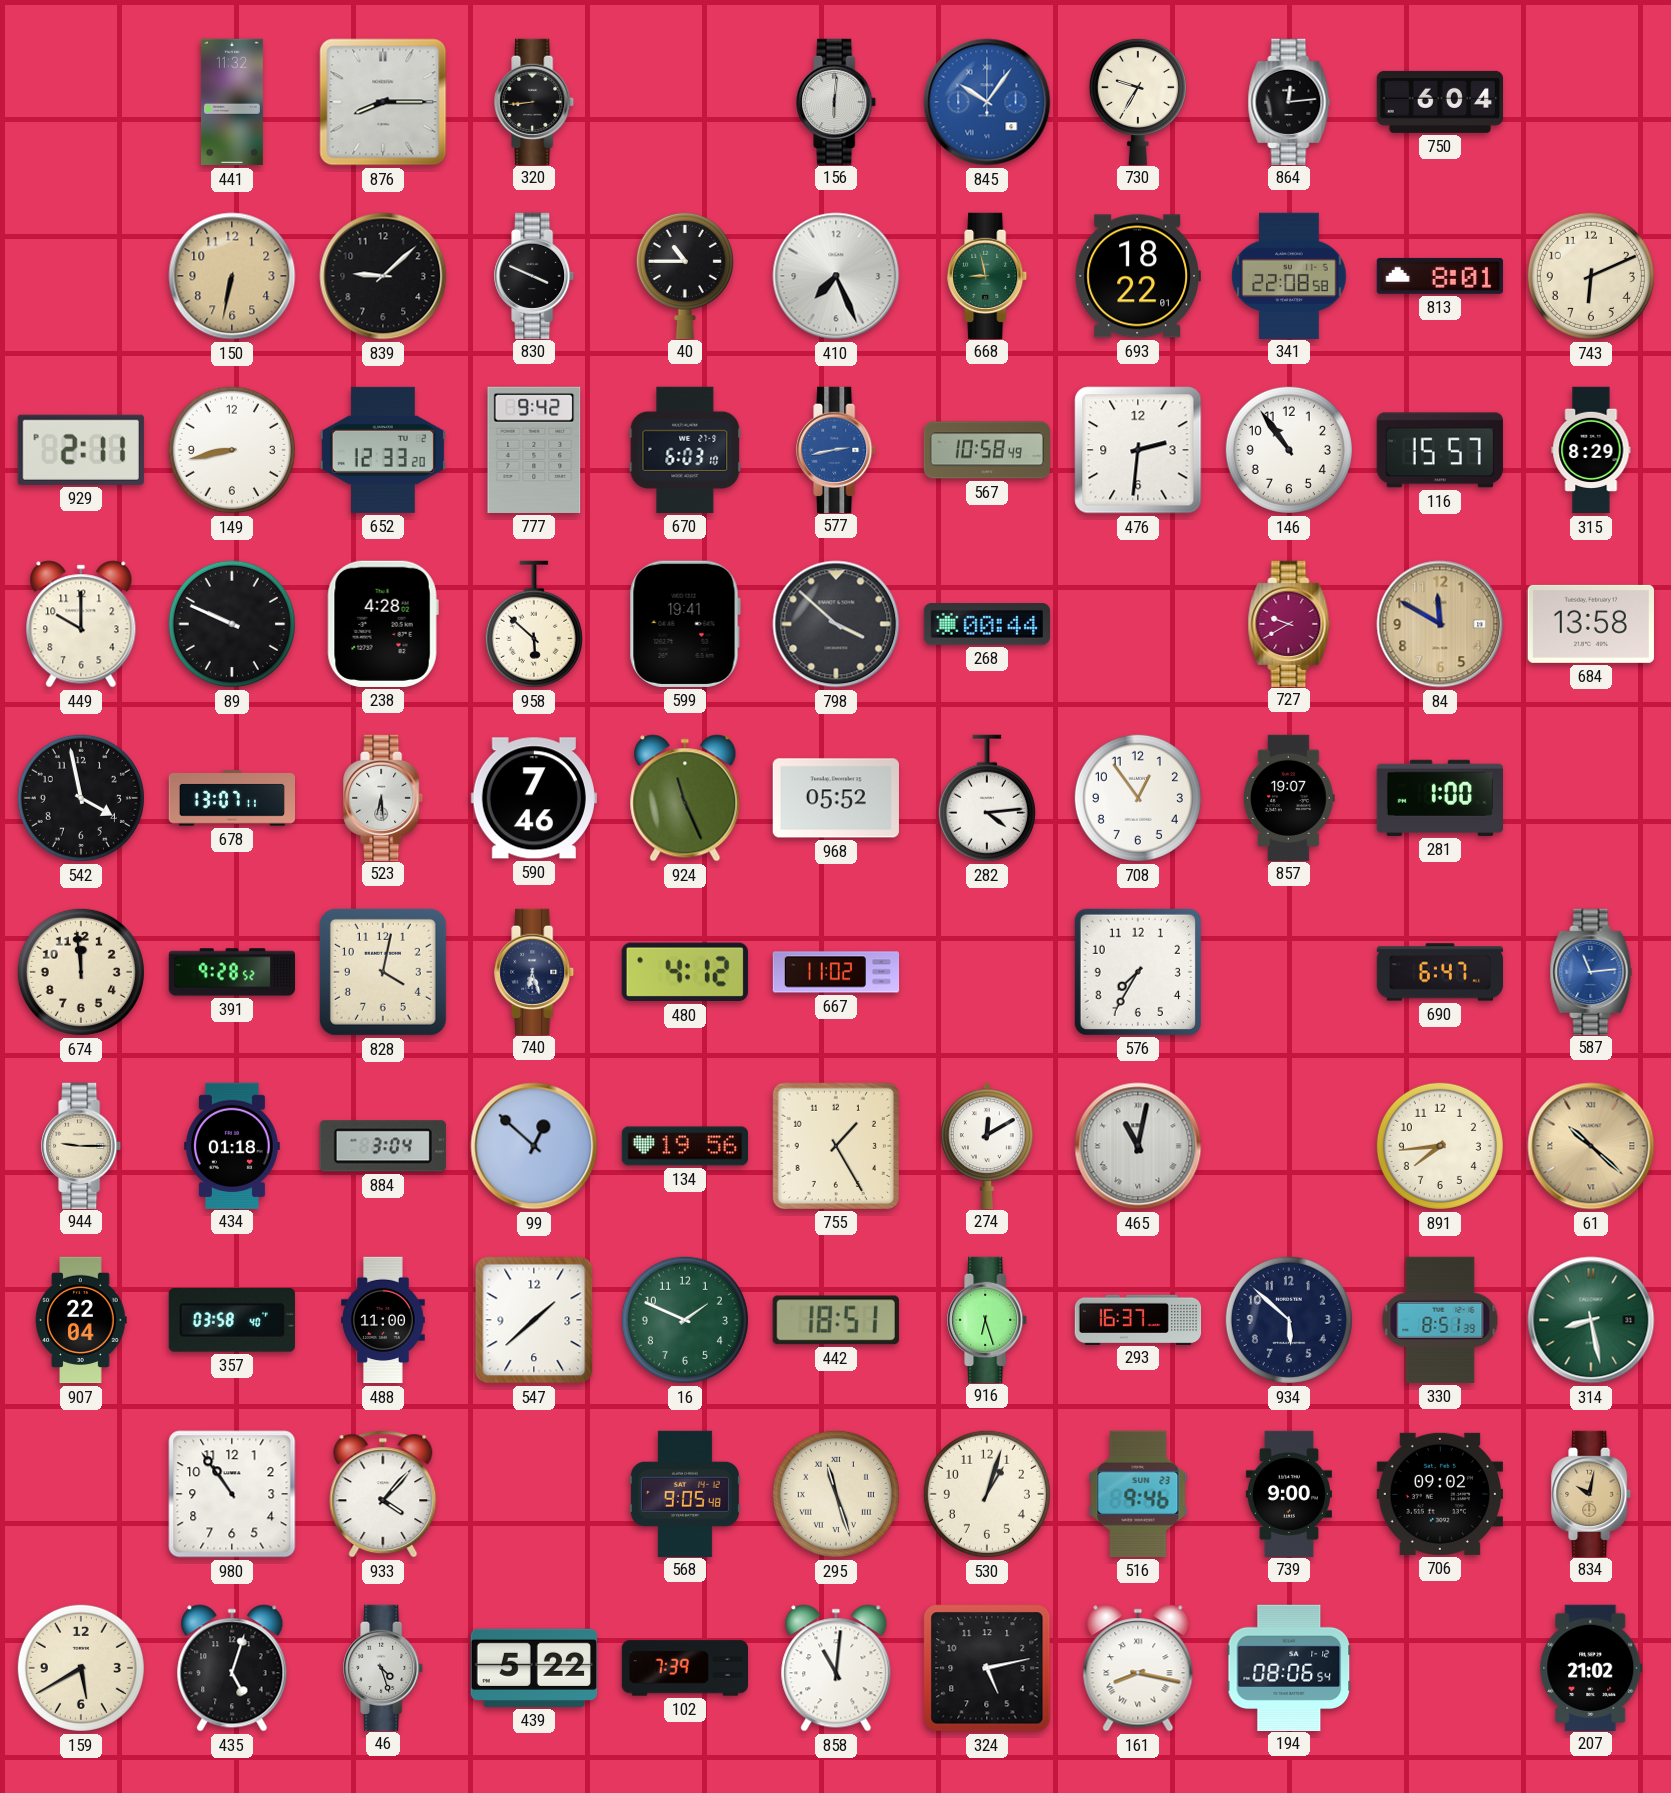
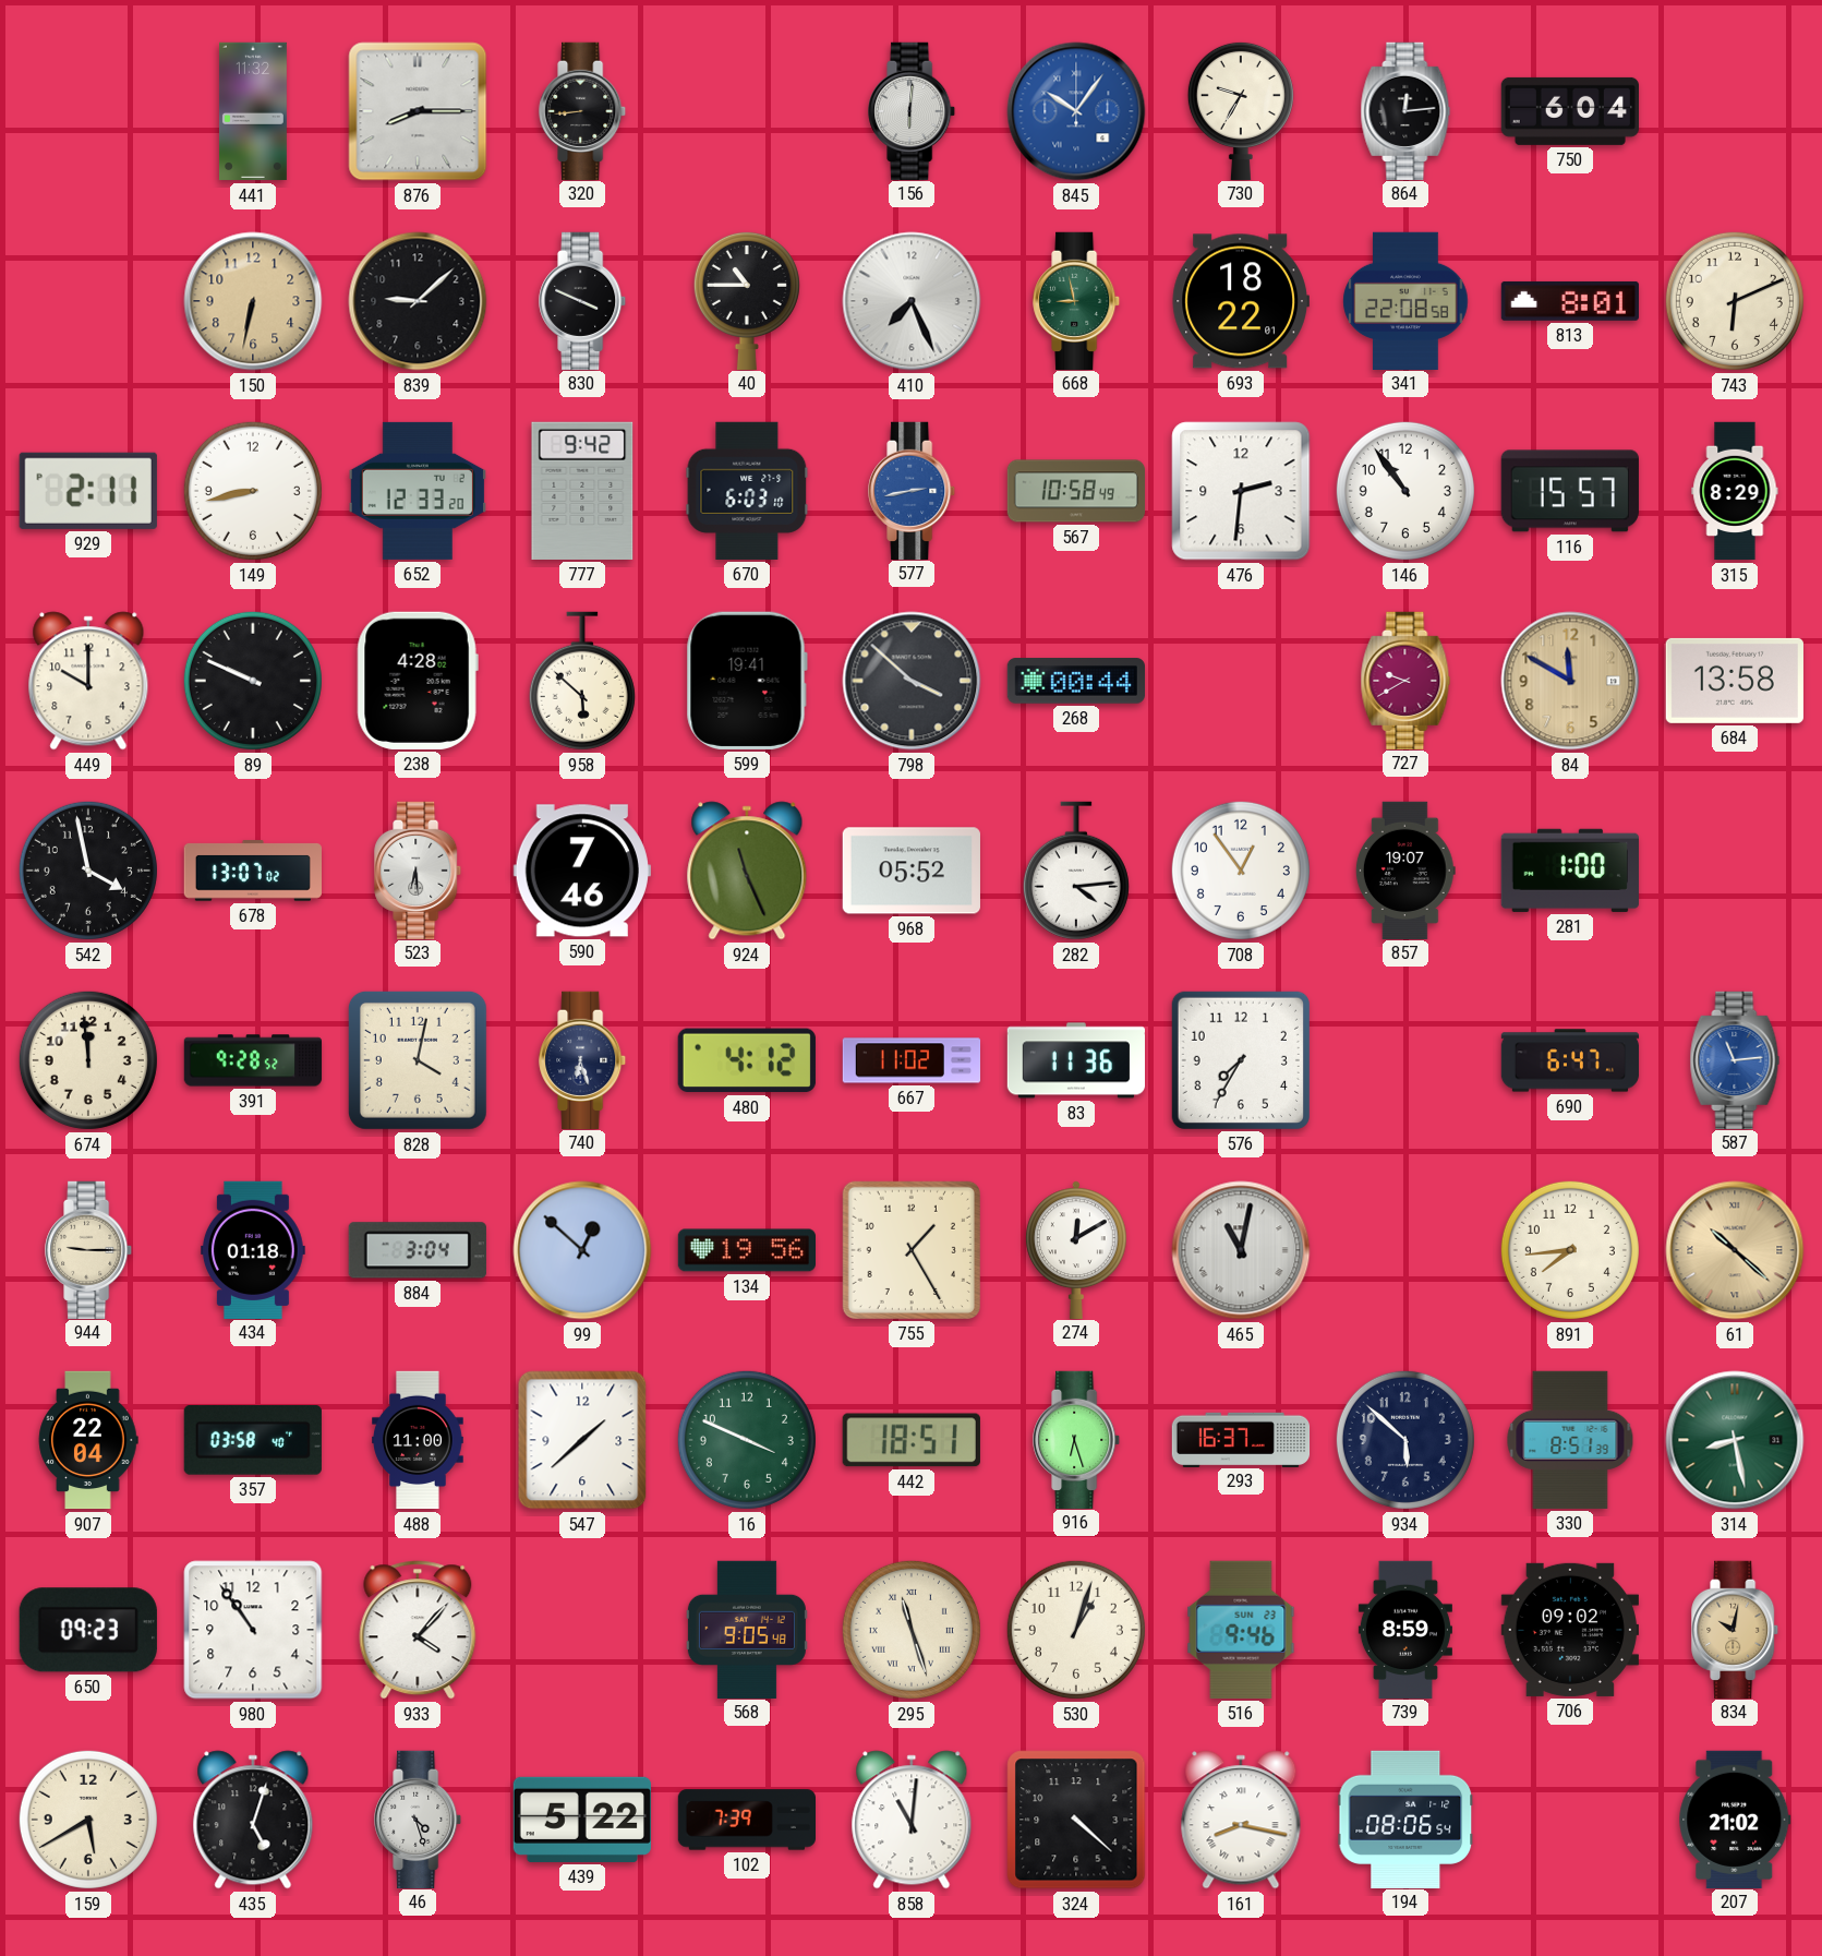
678: 13:07:11 -> 13:07:02 (252, 871)
83: none -> 11:36 (1075, 1060)
16: 1:49 -> 3:49 (747, 1440)
650: none -> 09:23 (88, 1630)
739: 9:00 -> 8:59 (1405, 1629)
324: 5:13 -> 4:22 (1076, 1820)
